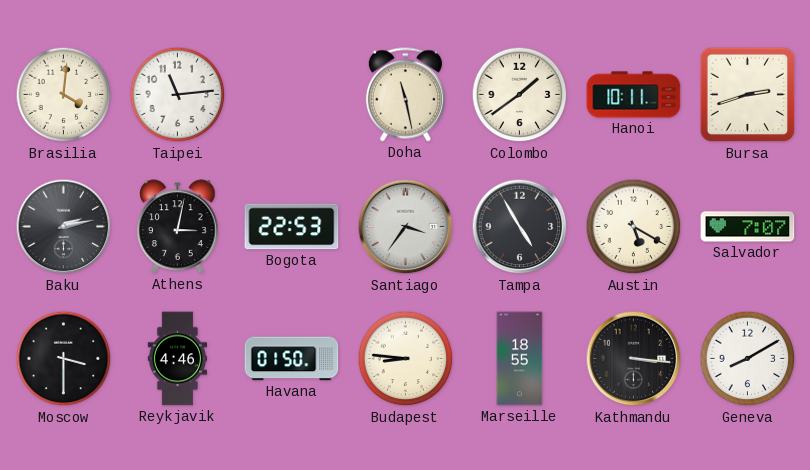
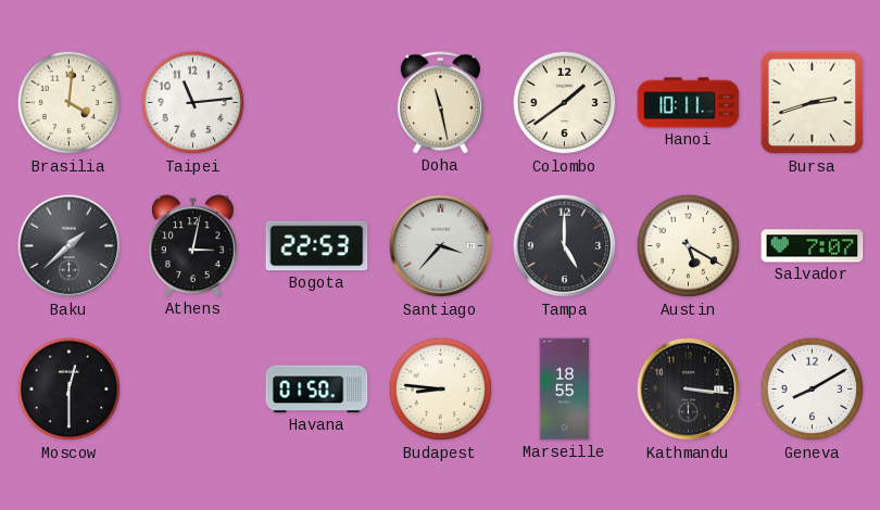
Baku: 2:13 -> 1:38 (70, 246)
Santiago: 3:36 -> 3:37 (441, 246)
Tampa: 4:55 -> 5:00 (565, 246)
Moscow: 3:30 -> 12:30 (70, 390)
Reykjavik: 4:46 -> none (177, 359)
